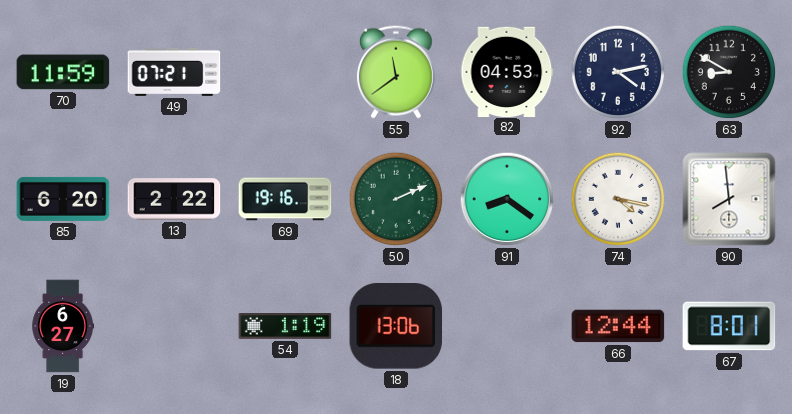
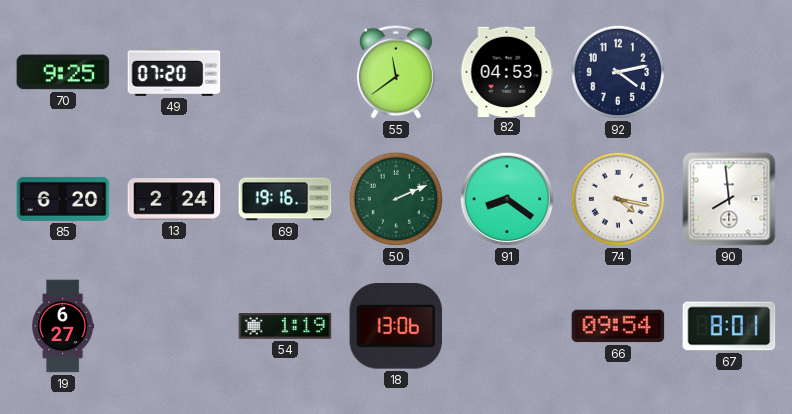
70: 11:59 -> 9:25 (63, 72)
49: 07:21 -> 07:20 (174, 72)
63: 8:50 -> none (729, 72)
13: 2:22 -> 2:24 (174, 199)
66: 12:44 -> 09:54 (618, 326)
